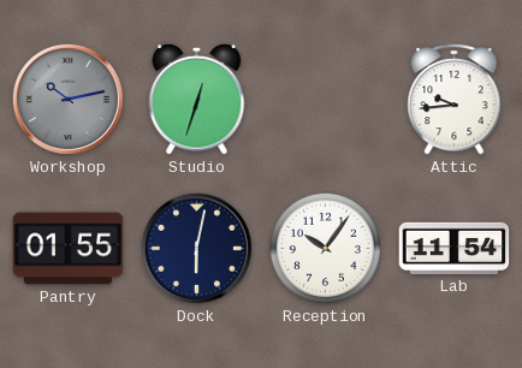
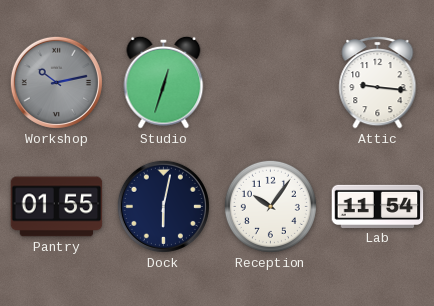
Attic: 9:44 -> 9:16 (378, 82)
